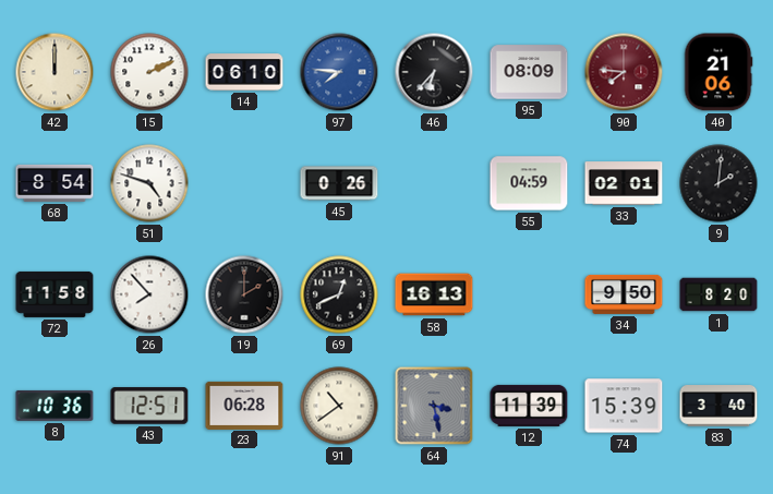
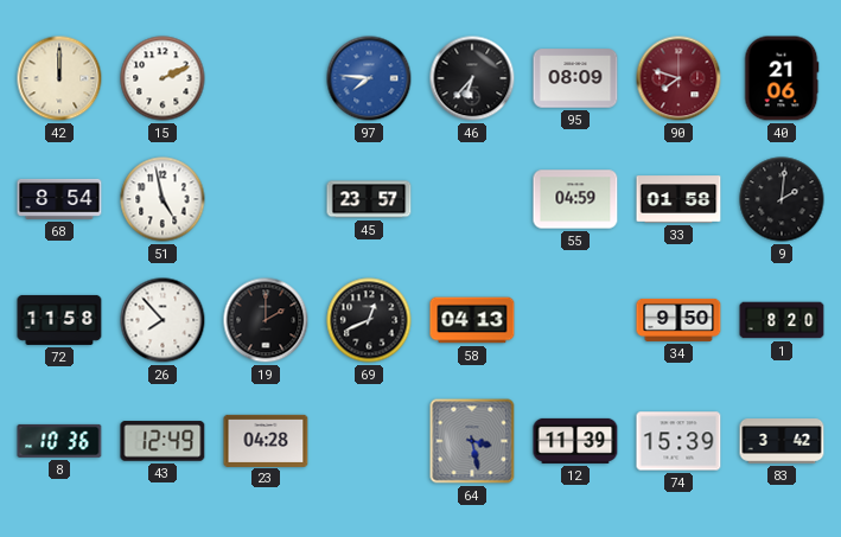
14: 06:10 -> none (244, 72)
90: 7:46 -> 7:48 (678, 78)
51: 4:48 -> 4:58 (163, 199)
45: 0:26 -> 23:57 (369, 199)
33: 02:01 -> 01:58 (678, 199)
58: 16:13 -> 04:13 (472, 320)
43: 12:51 -> 12:49 (163, 441)
23: 06:28 -> 04:28 (266, 440)
91: 10:39 -> none (339, 406)
83: 3:40 -> 3:42 (782, 441)
